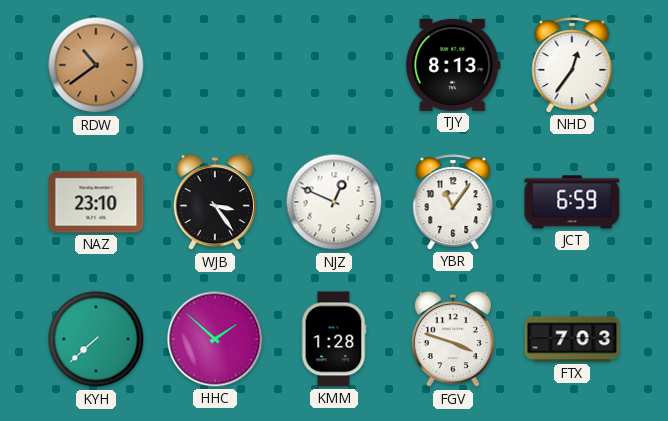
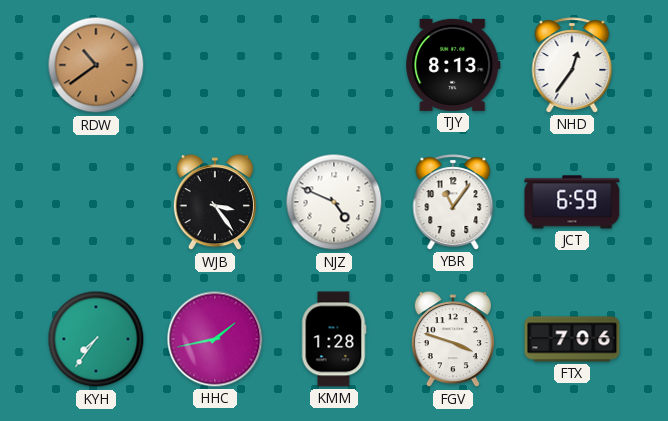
NAZ: 23:10 -> none (96, 202)
NJZ: 12:49 -> 4:49 (334, 202)
KYH: 7:38 -> 7:36 (96, 339)
HHC: 1:52 -> 1:43 (215, 339)
FTX: 7:03 -> 7:06 (572, 339)
